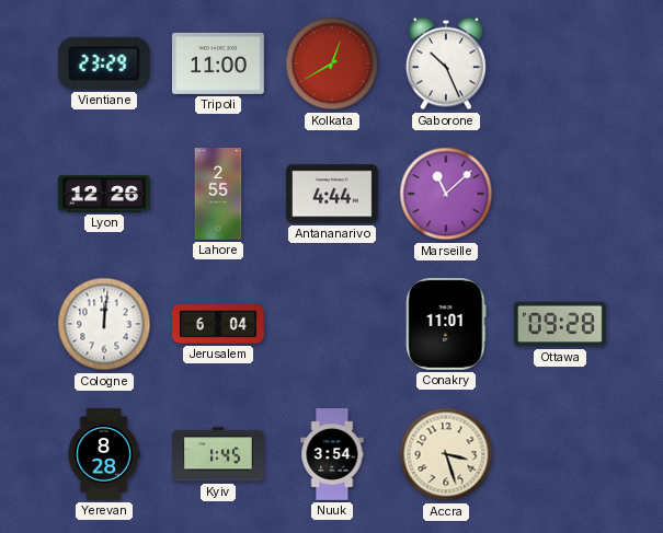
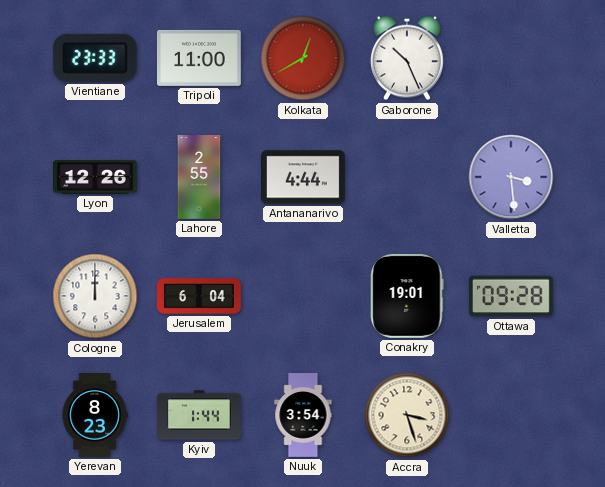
Vientiane: 23:29 -> 23:33 (95, 58)
Marseille: 11:08 -> none (446, 194)
Valletta: none -> 3:29 (511, 177)
Cologne: 12:01 -> 12:00 (95, 296)
Conakry: 11:01 -> 19:01 (407, 296)
Yerevan: 8:28 -> 8:23 (95, 416)
Kyiv: 1:45 -> 1:44 (200, 415)
